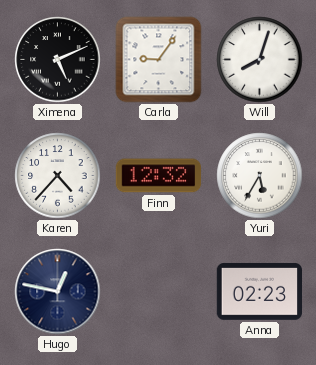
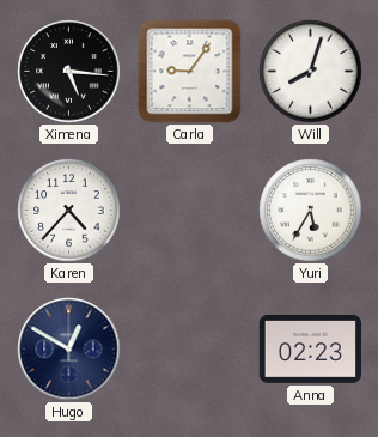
Ximena: 5:11 -> 5:16 (69, 72)
Finn: 12:32 -> none (159, 176)
Hugo: 12:47 -> 12:50 (69, 350)
